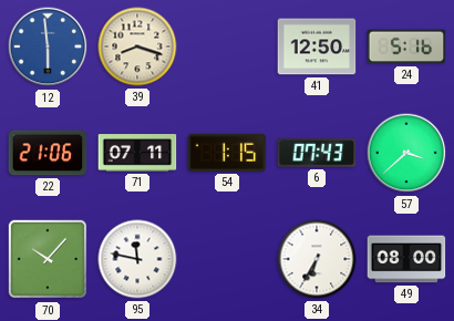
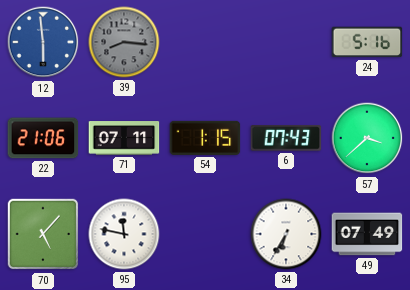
39: 8:18 -> 8:16 (124, 42)
39 dial: cream -> grey (124, 42)
41: 12:50 -> none (317, 46)
70: 10:07 -> 5:07 (43, 234)
49: 08:00 -> 07:49 (367, 234)
